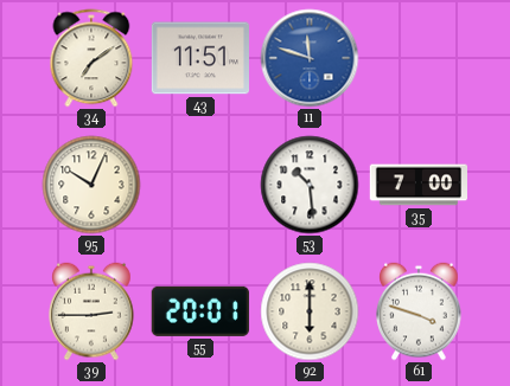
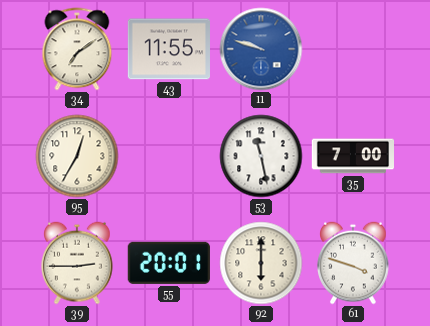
43: 11:51 -> 11:55 (168, 49)
11: 11:48 -> 9:48 (261, 49)
95: 10:04 -> 12:35 (77, 156)
53: 10:29 -> 11:28 (261, 156)
